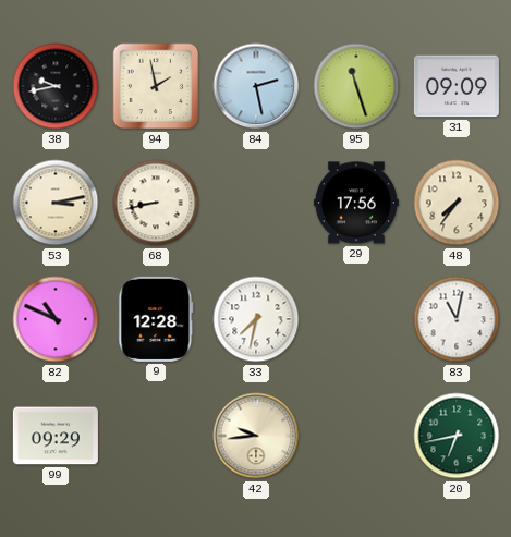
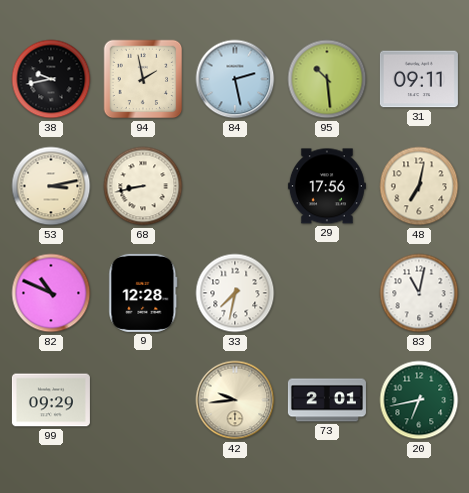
95: 11:27 -> 10:29 (327, 79)
31: 09:09 -> 09:11 (419, 79)
48: 7:36 -> 7:02 (419, 186)
73: none -> 2:01 (327, 400)
